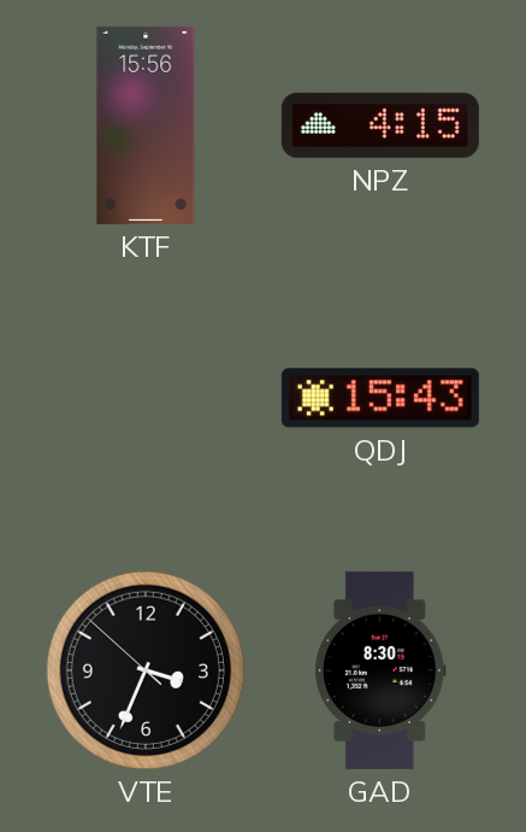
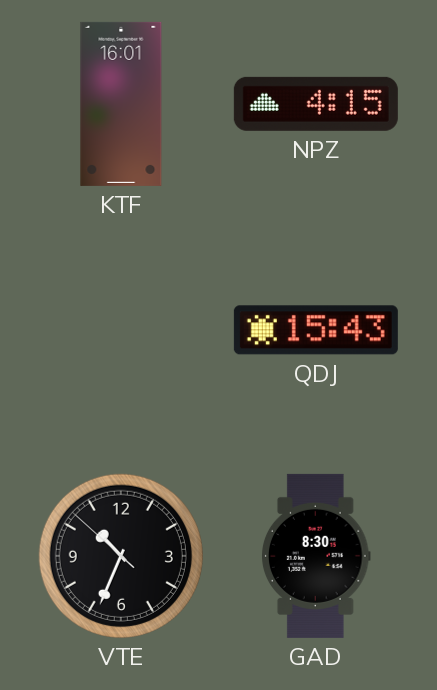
KTF: 15:56 -> 16:01 (121, 104)
VTE: 3:33 -> 10:33 (121, 556)
